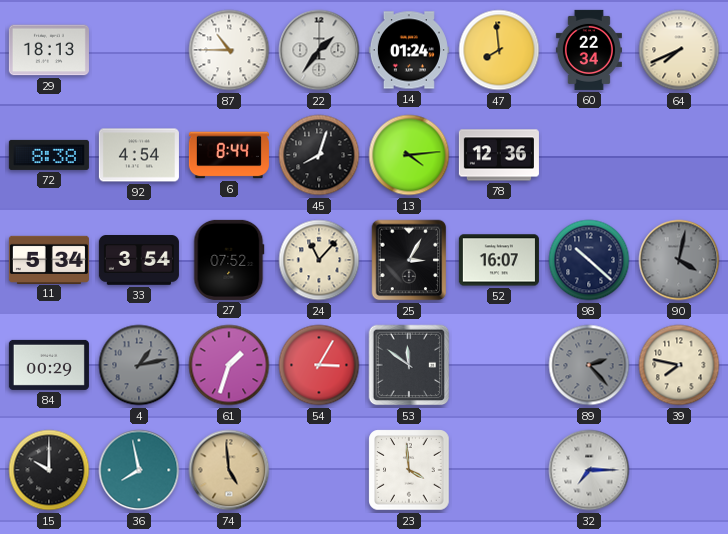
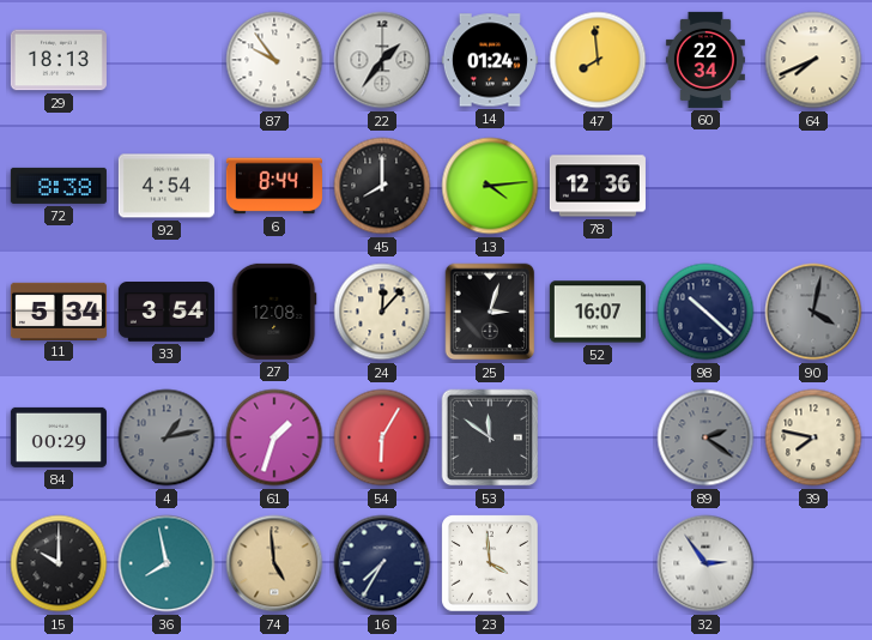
87: 10:45 -> 9:54 (274, 60)
45: 8:03 -> 8:00 (382, 186)
27: 07:52 -> 12:08 (274, 312)
24: 11:07 -> 12:07 (382, 312)
25: 3:05 -> 3:03 (490, 312)
54: 3:05 -> 6:05 (382, 437)
89: 2:23 -> 2:21 (706, 437)
16: none -> 7:35 (382, 563)
32: 7:15 -> 2:54 (706, 563)
